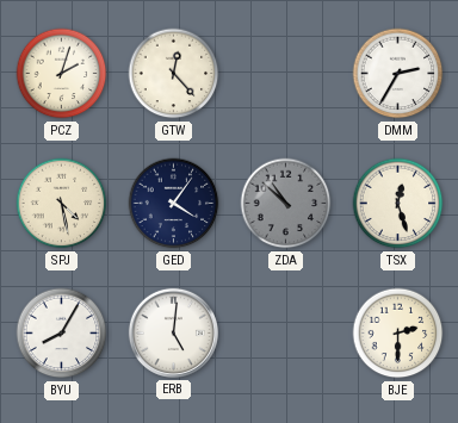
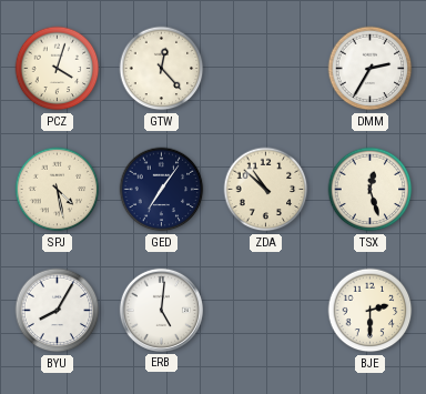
PCZ: 2:03 -> 4:03 (58, 69)
GED: 4:06 -> 7:06 (162, 190)
ZDA dial: grey -> cream (266, 190)
